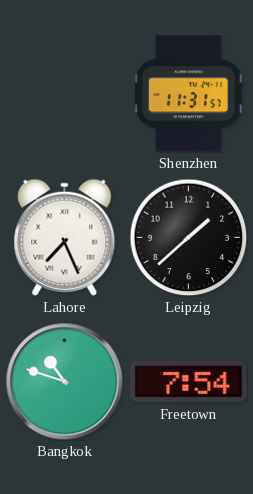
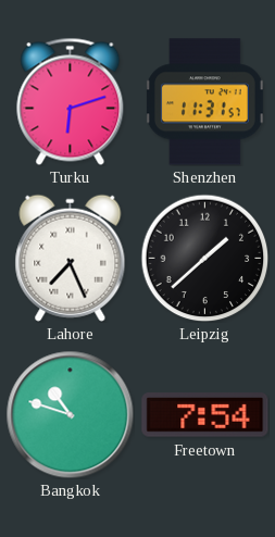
Turku: none -> 6:12 (71, 101)
